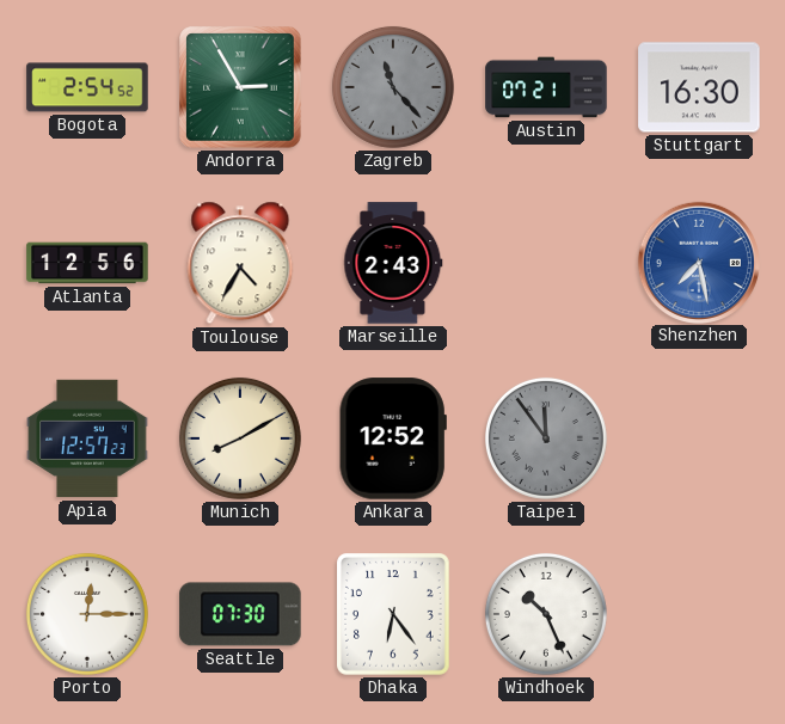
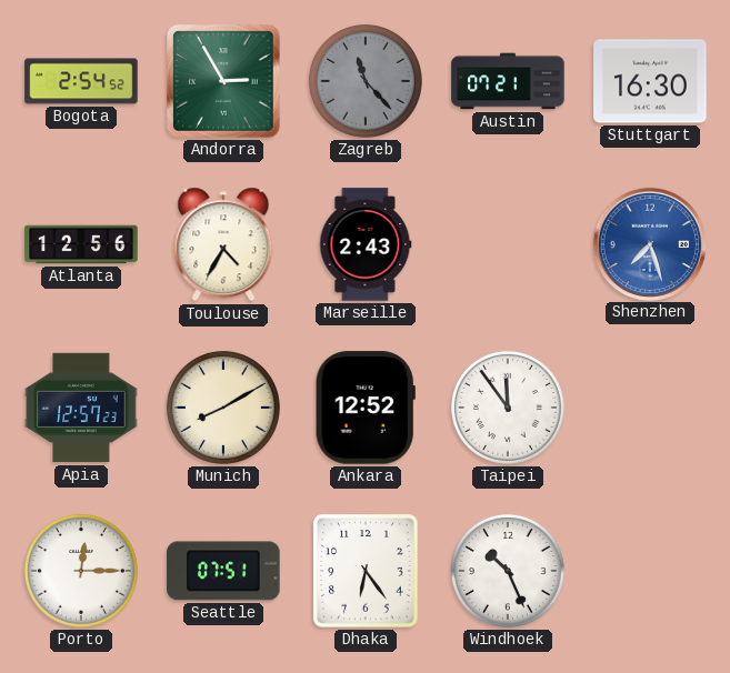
Shenzhen: 7:28 -> 7:27 (649, 243)
Taipei dial: grey -> white (508, 408)
Seattle: 07:30 -> 07:51 (223, 571)
